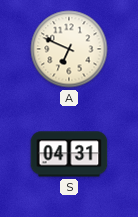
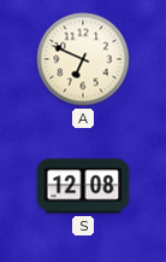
S: 04:31 -> 12:08 (83, 186)
